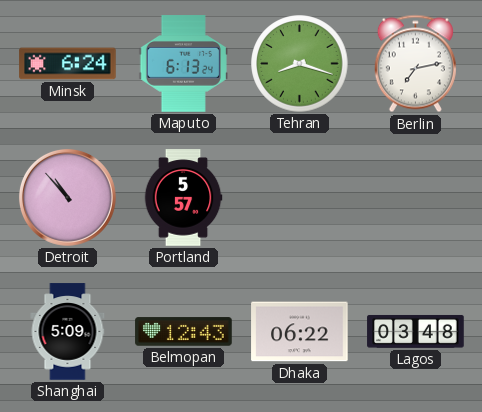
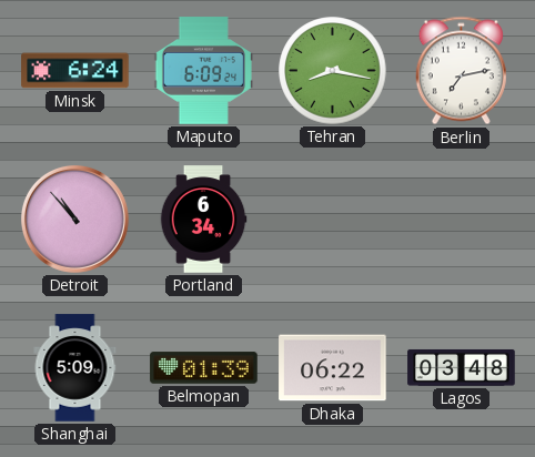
Maputo: 6:13 -> 6:09 (203, 71)
Tehran: 8:18 -> 8:17 (333, 71)
Portland: 5:57 -> 6:34 (203, 220)
Belmopan: 12:43 -> 01:39 (204, 368)
